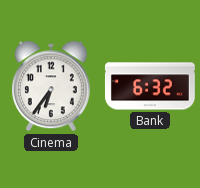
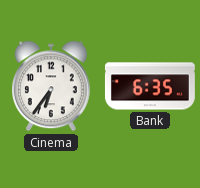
Bank: 6:32 -> 6:35 (150, 86)
